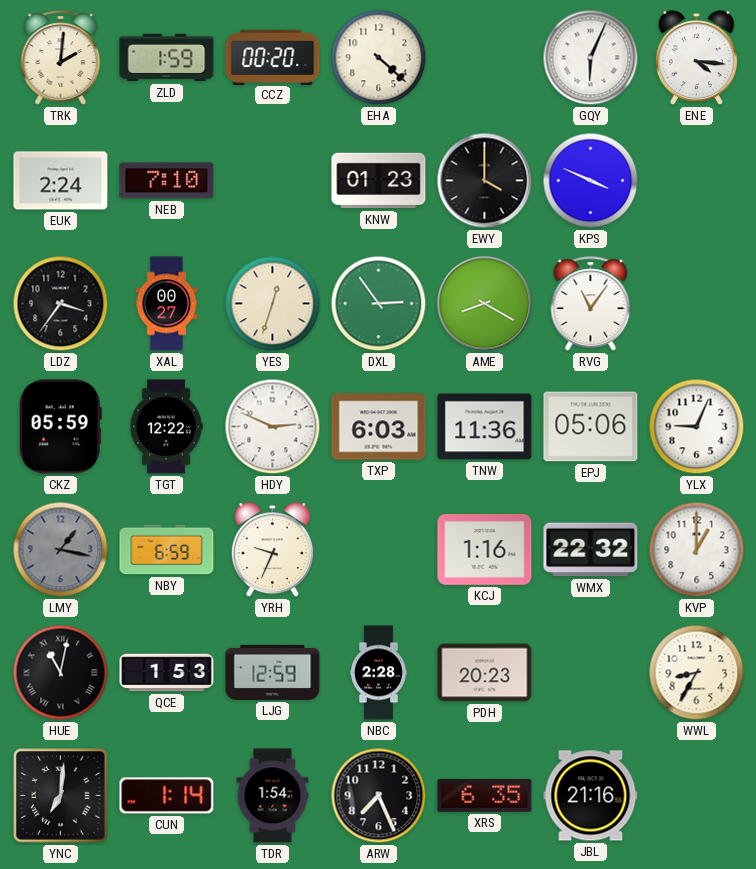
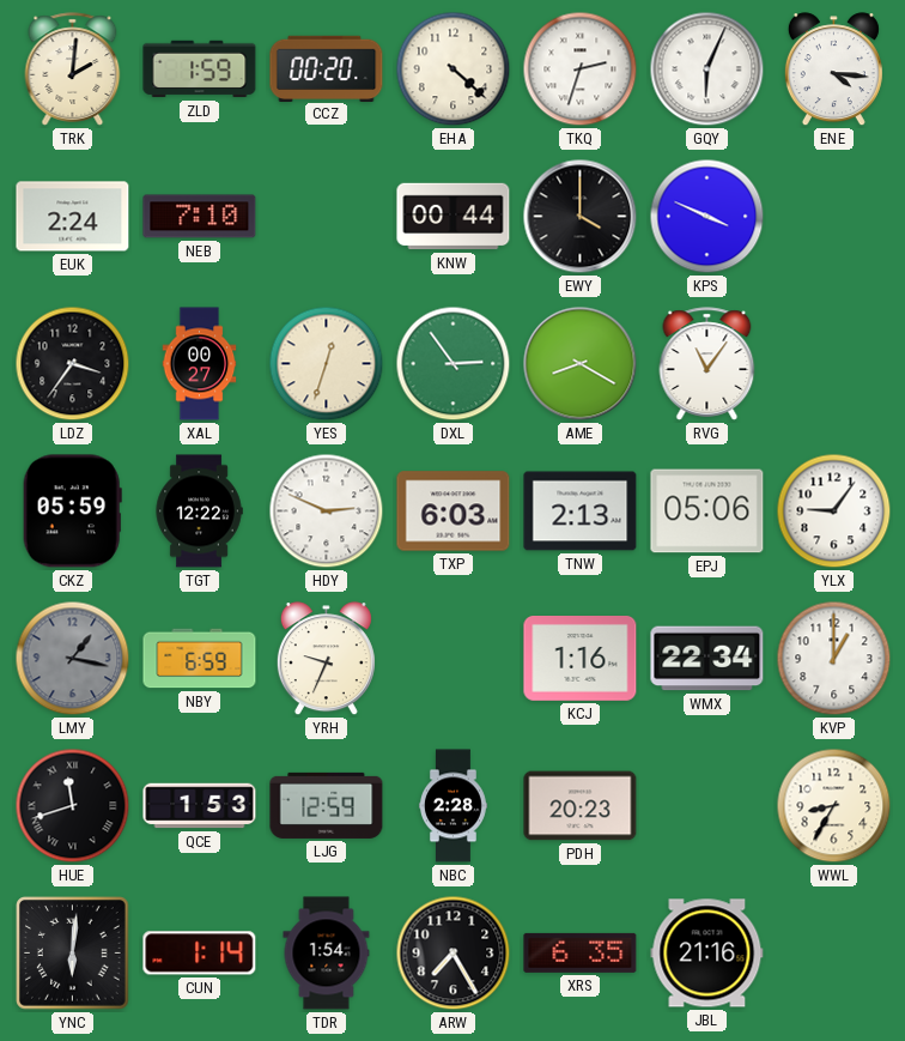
TKQ: none -> 2:33 (581, 69)
KNW: 01:23 -> 00:44 (454, 217)
TNW: 11:36 -> 2:13 (581, 512)
YLX: 9:04 -> 9:06 (834, 512)
WMX: 22:32 -> 22:34 (707, 659)
HUE: 11:02 -> 11:42 (73, 806)
YNC: 7:01 -> 6:01 (73, 954)
ARW: 7:26 -> 7:25 (454, 954)
